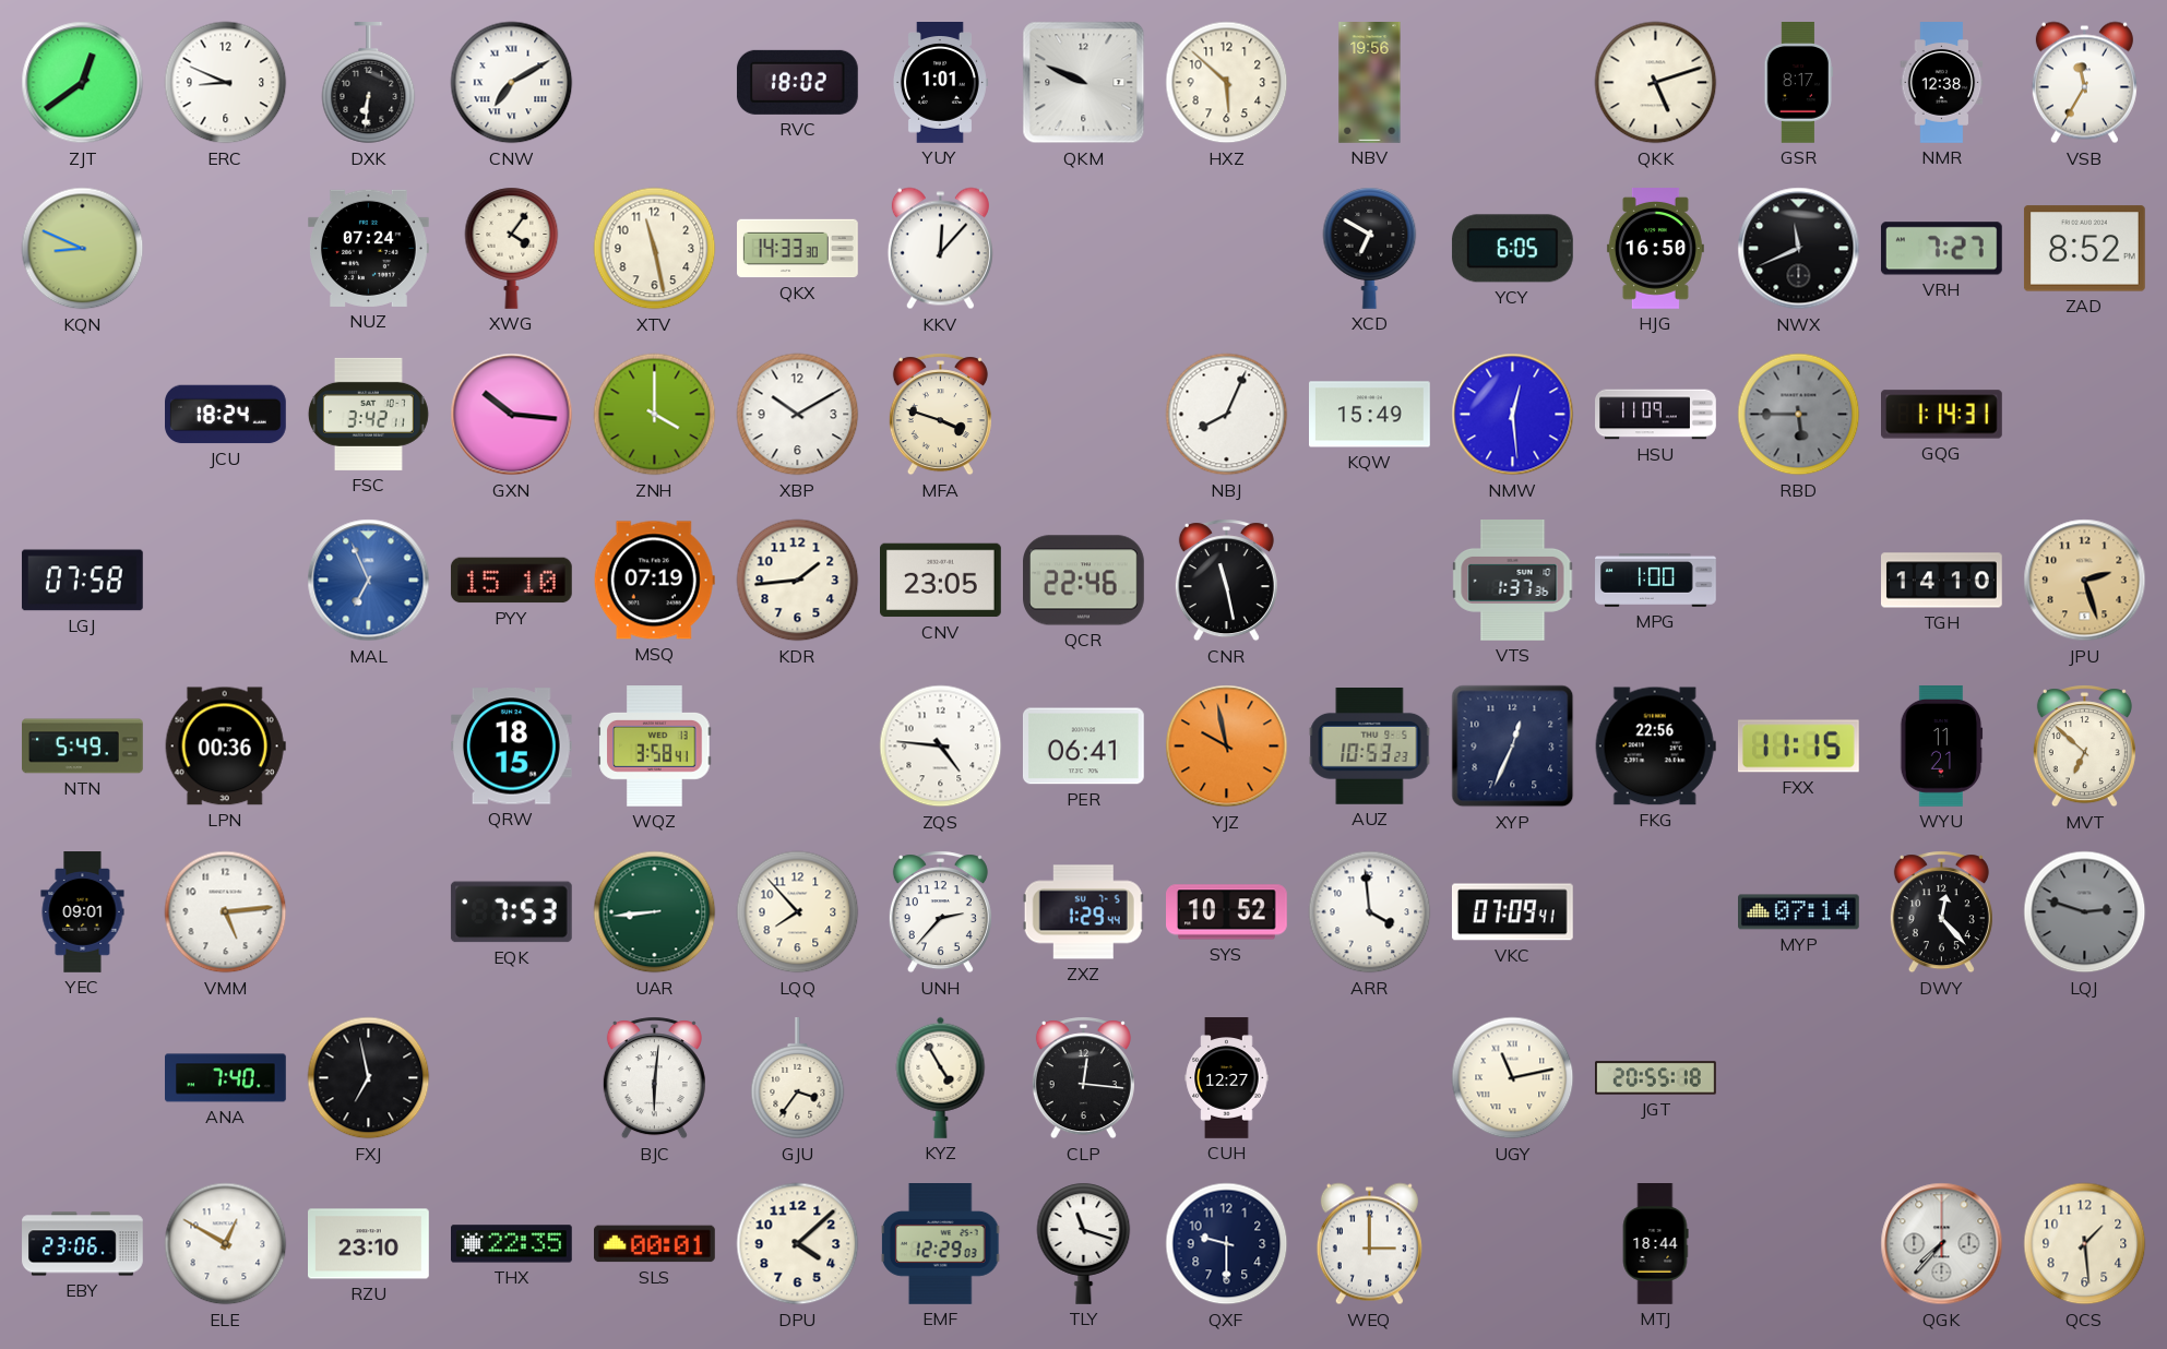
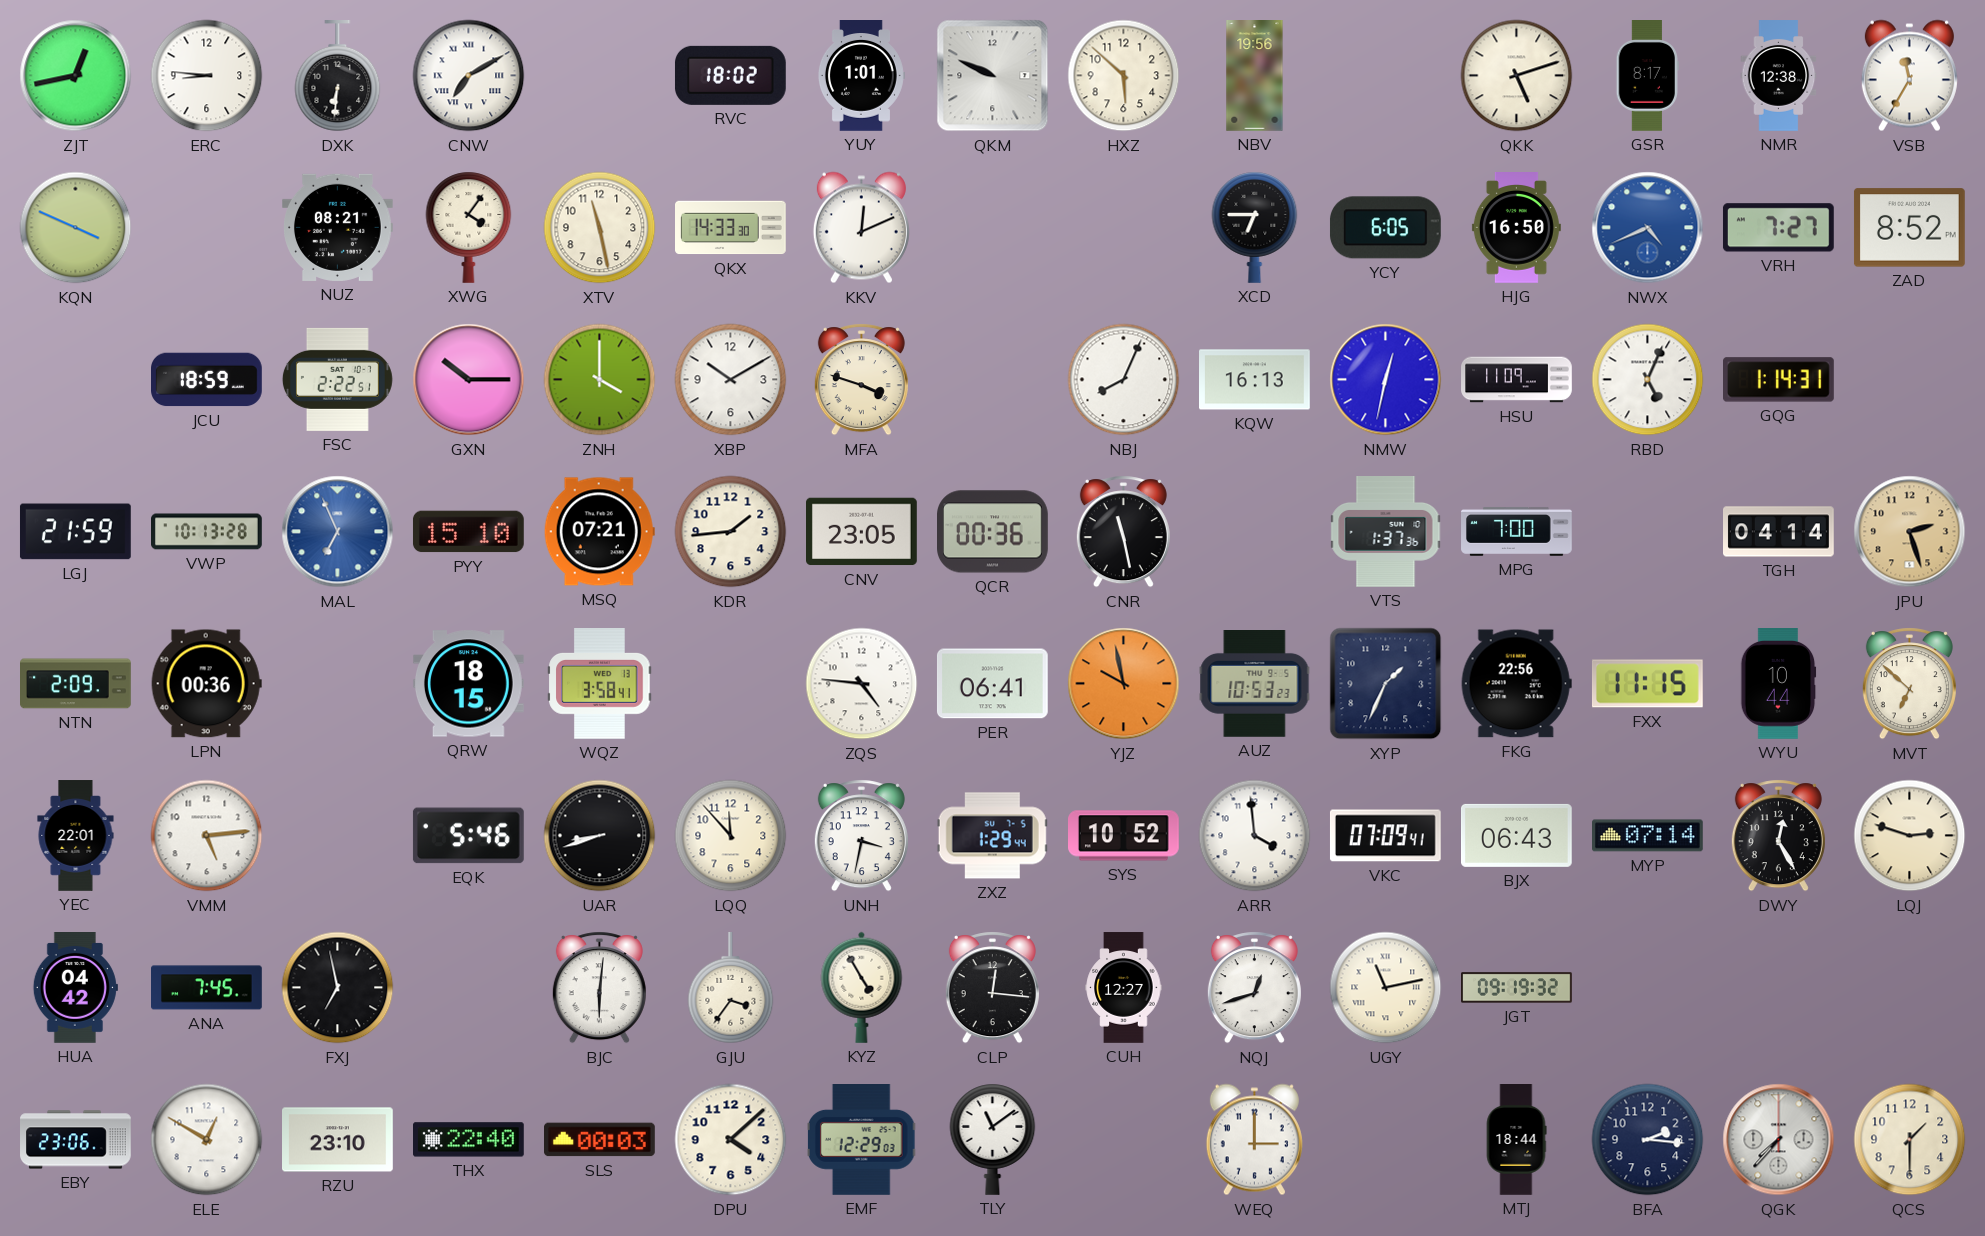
ZJT: 12:39 -> 12:43 (76, 76)
ERC: 8:49 -> 8:46 (207, 76)
KQN: 8:49 -> 3:49 (76, 228)
NUZ: 07:24 -> 08:21 (338, 227)
KKV: 12:07 -> 12:11 (861, 228)
XCD: 6:50 -> 6:45 (1255, 227)
NWX: 11:41 -> 4:41 (1648, 228)
NWX dial: black -> blue (1648, 228)
JCU: 18:24 -> 18:59 (207, 380)
FSC: 3:42 -> 2:22 (337, 379)
GXN: 10:16 -> 10:15 (469, 380)
KQW: 15:49 -> 16:13 (1255, 380)
NMW: 12:29 -> 12:32 (1386, 380)
RBD: 5:45 -> 5:04 (1648, 380)
RBD dial: grey -> white (1648, 380)
LGJ: 07:58 -> 21:59 (75, 532)
VWP: none -> 10:13 (207, 532)
MSQ: 07:19 -> 07:21 (599, 532)
QCR: 22:46 -> 00:36 (993, 532)
MPG: 1:00 -> 7:00 (1517, 531)
TGH: 14:10 -> 04:14 (1779, 532)
NTN: 5:49 -> 2:09 (76, 684)
XYP: 12:34 -> 1:34 (1386, 684)
WYU: 11:21 -> 10:44 (1779, 684)
YEC: 09:01 -> 22:01 (76, 836)
EQK: 7:53 -> 5:46 (468, 836)
UAR: 8:44 -> 8:42 (600, 836)
UAR dial: green -> black (600, 836)
LQQ: 7:53 -> 11:53 (731, 836)
UNH: 2:37 -> 3:32 (861, 836)
BJX: none -> 06:43 (1517, 835)
DWY: 12:23 -> 12:25 (1778, 836)
LQJ dial: grey -> cream (1910, 836)
HUA: none -> 04:42 (75, 988)
ANA: 7:40 -> 7:45 (207, 988)
NQJ: none -> 12:42 (1254, 988)
JGT: 20:55 -> 09:19 (1517, 988)
THX: 22:35 -> 22:40 (469, 1140)
SLS: 00:01 -> 00:03 (600, 1140)
TLY: 11:18 -> 11:09 (993, 1139)
QXF: 9:30 -> none (1227, 1244)
BFA: none -> 2:16 (1648, 1140)
QCS: 1:29 -> 1:30 (1910, 1140)
